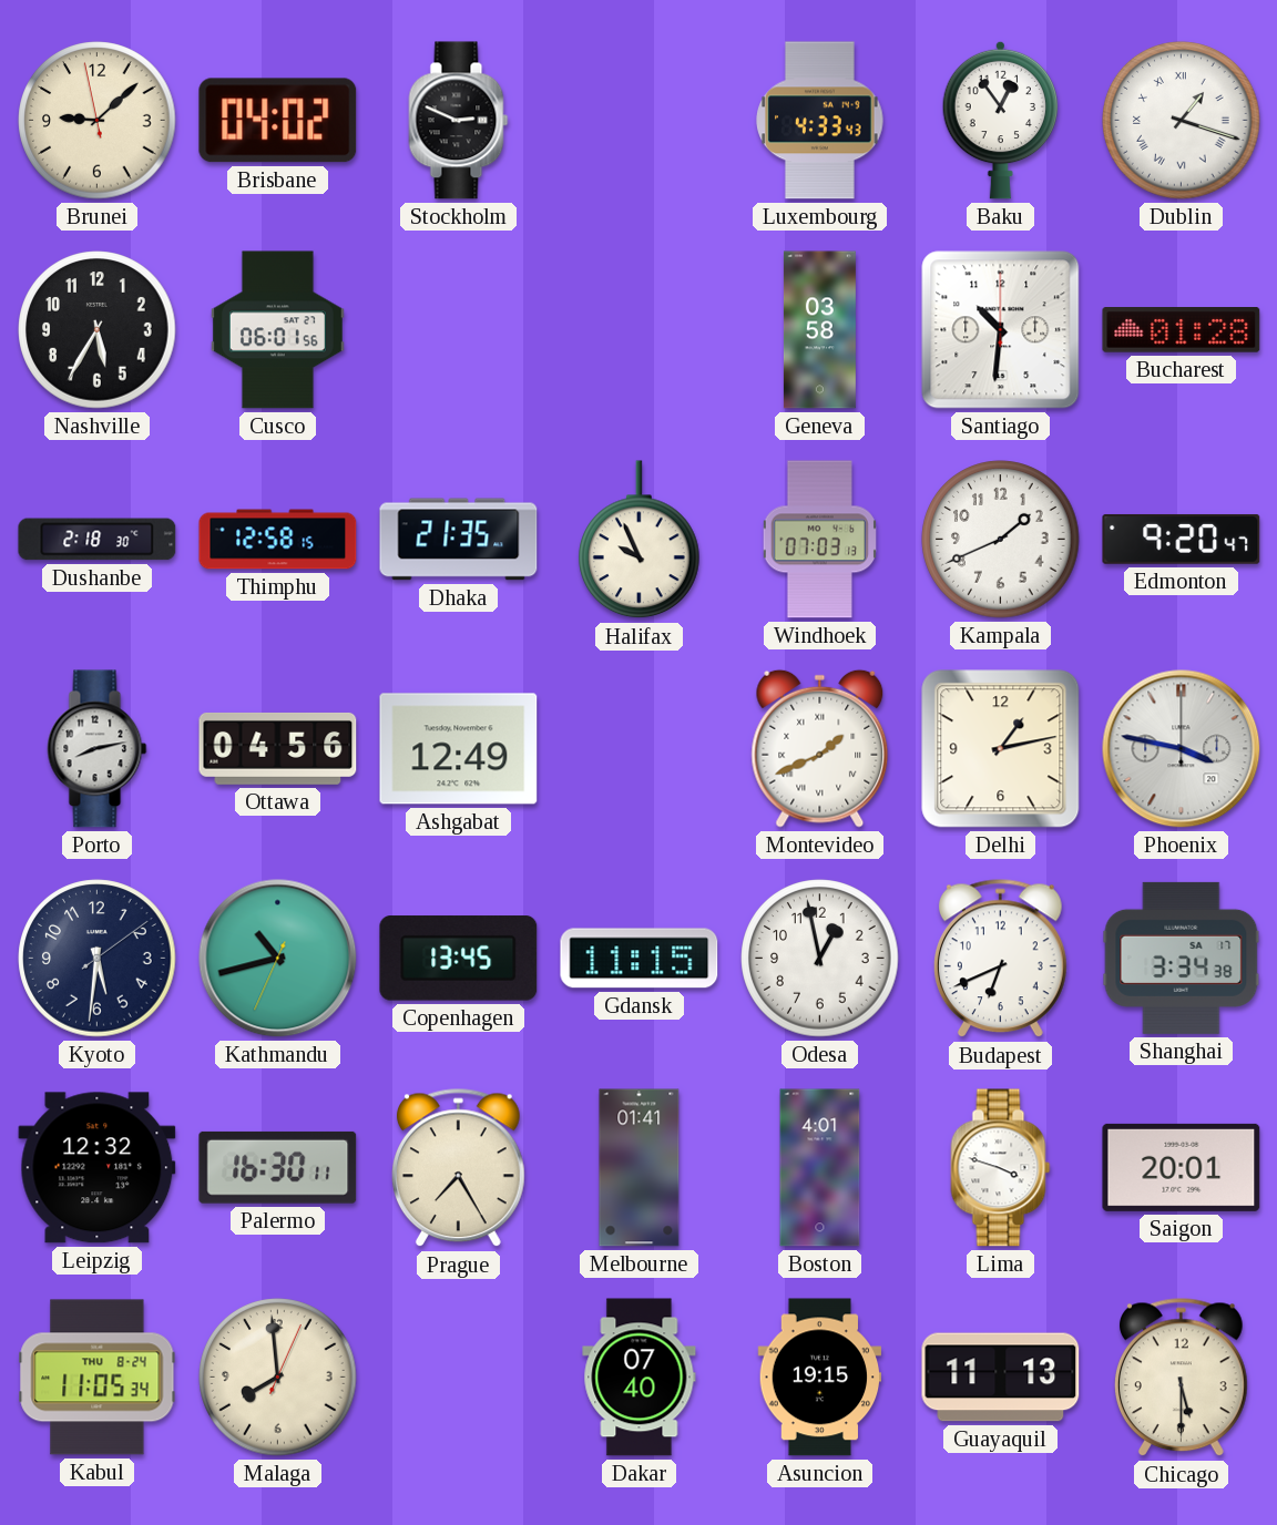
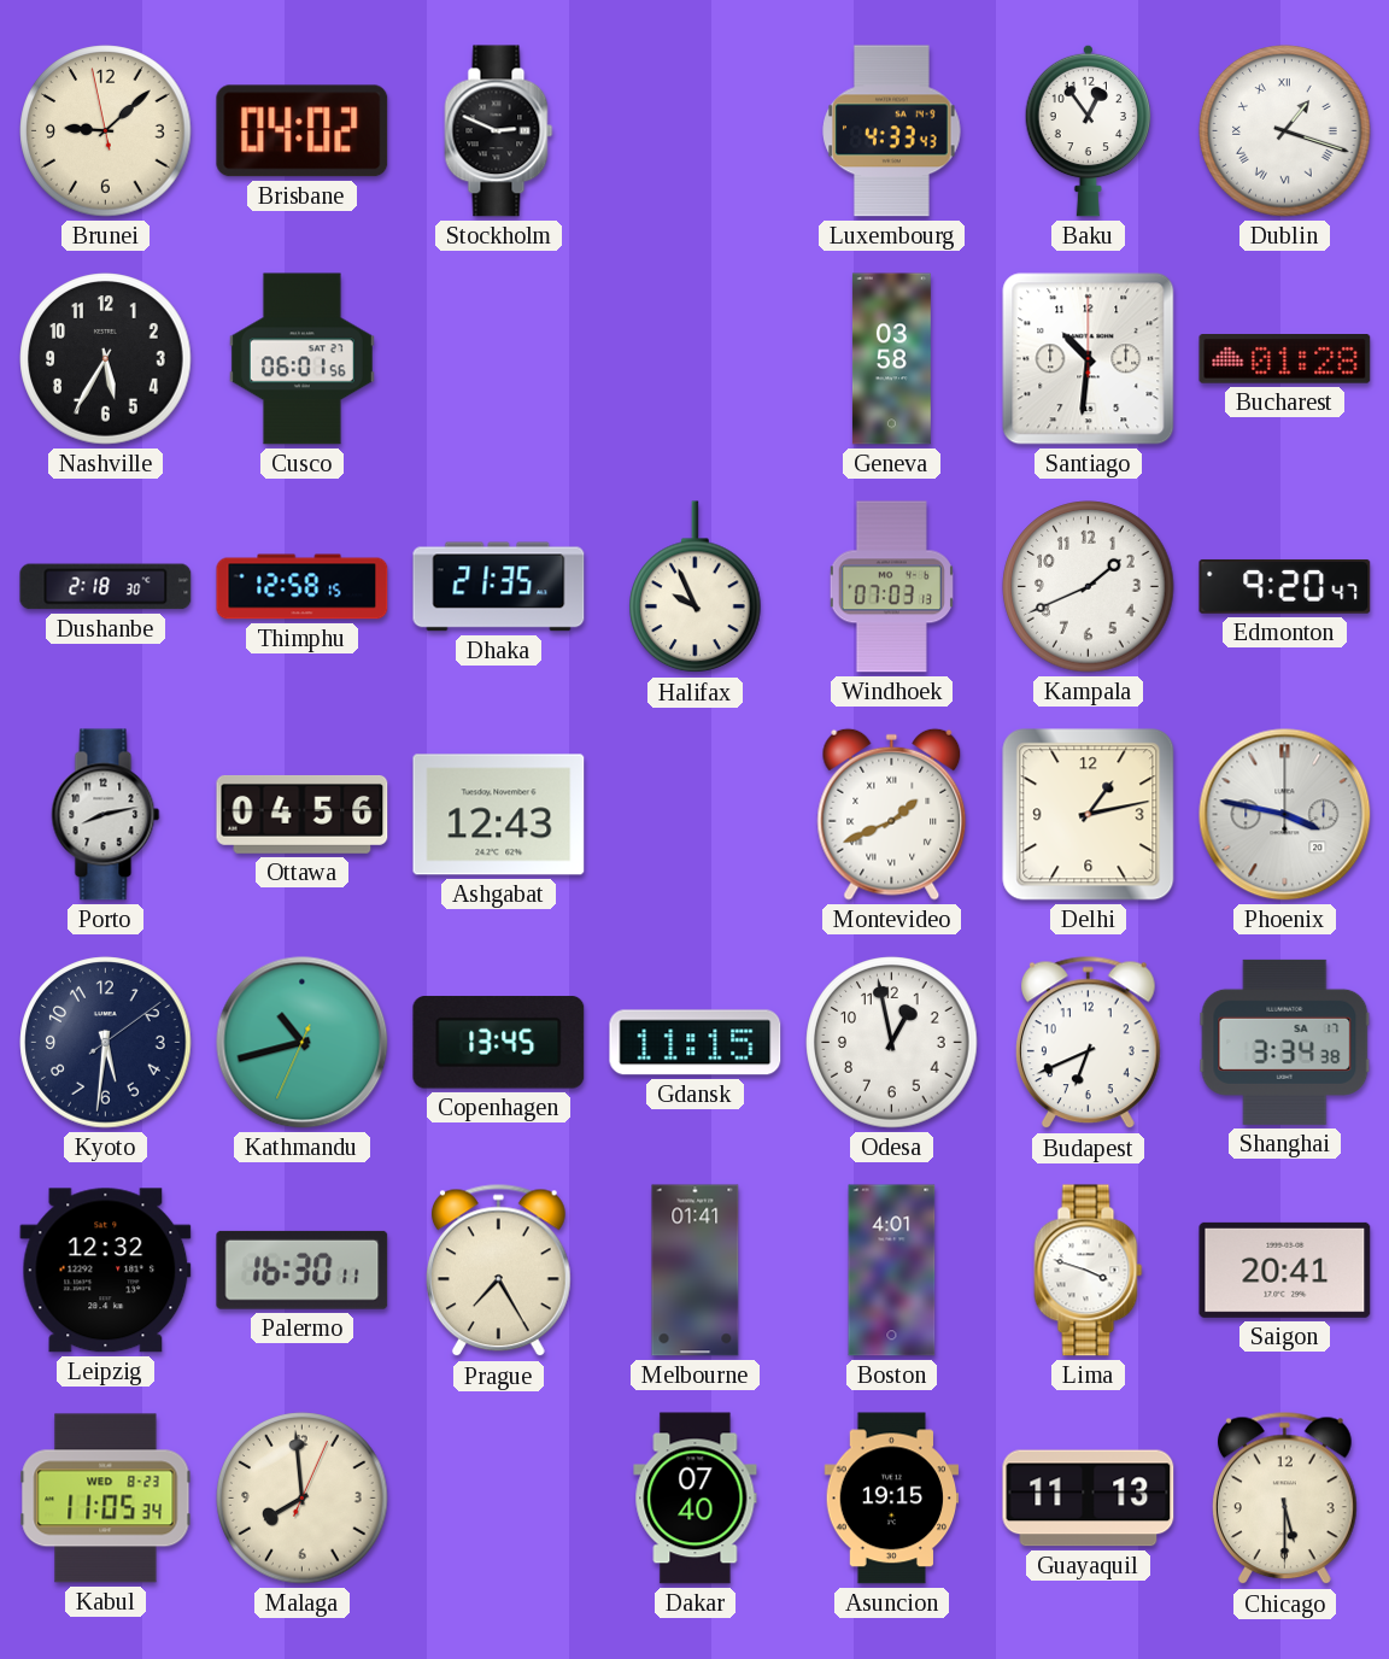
Ashgabat: 12:49 -> 12:43 (499, 815)
Saigon: 20:01 -> 20:41 (1285, 1270)
Kabul date: THU 8-24 -> WED 8-23 (106, 1499)
